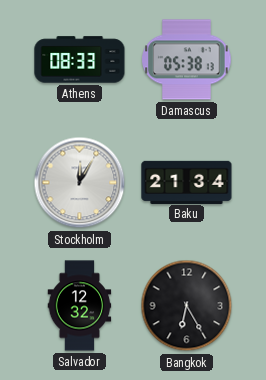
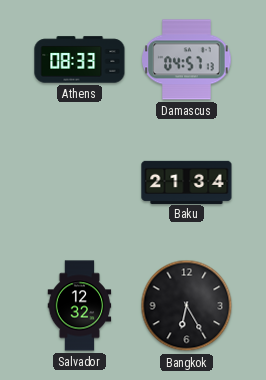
Damascus: 05:38 -> 04:57 (187, 60)
Stockholm: 12:05 -> none (80, 183)
